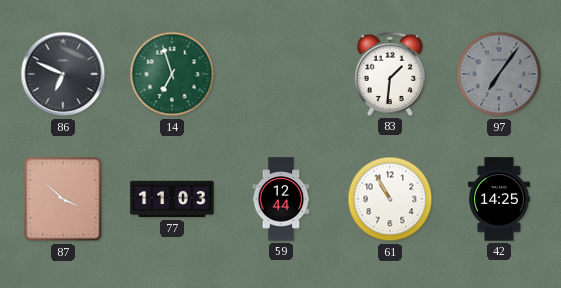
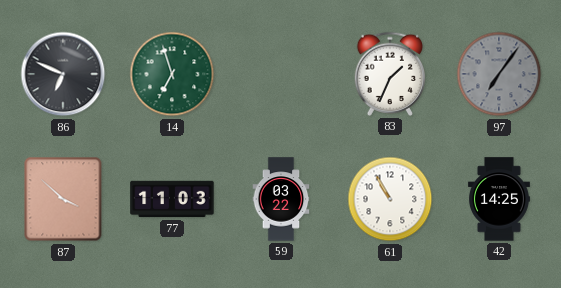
83: 1:31 -> 1:34 (390, 74)
59: 12:44 -> 03:22 (281, 199)
